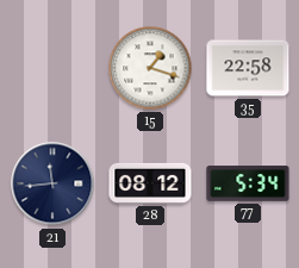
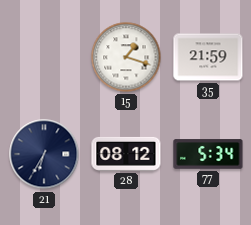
35: 22:58 -> 21:59 (208, 57)
21: 11:44 -> 6:35 (44, 154)
